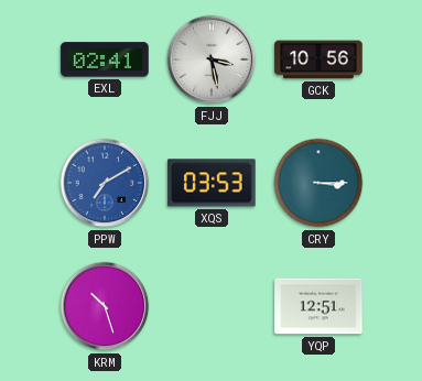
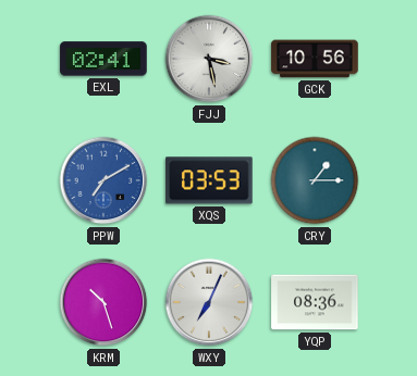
CRY: 3:15 -> 1:15 (315, 180)
WXY: none -> 7:04 (209, 302)
YQP: 12:51 -> 08:36 (315, 302)
